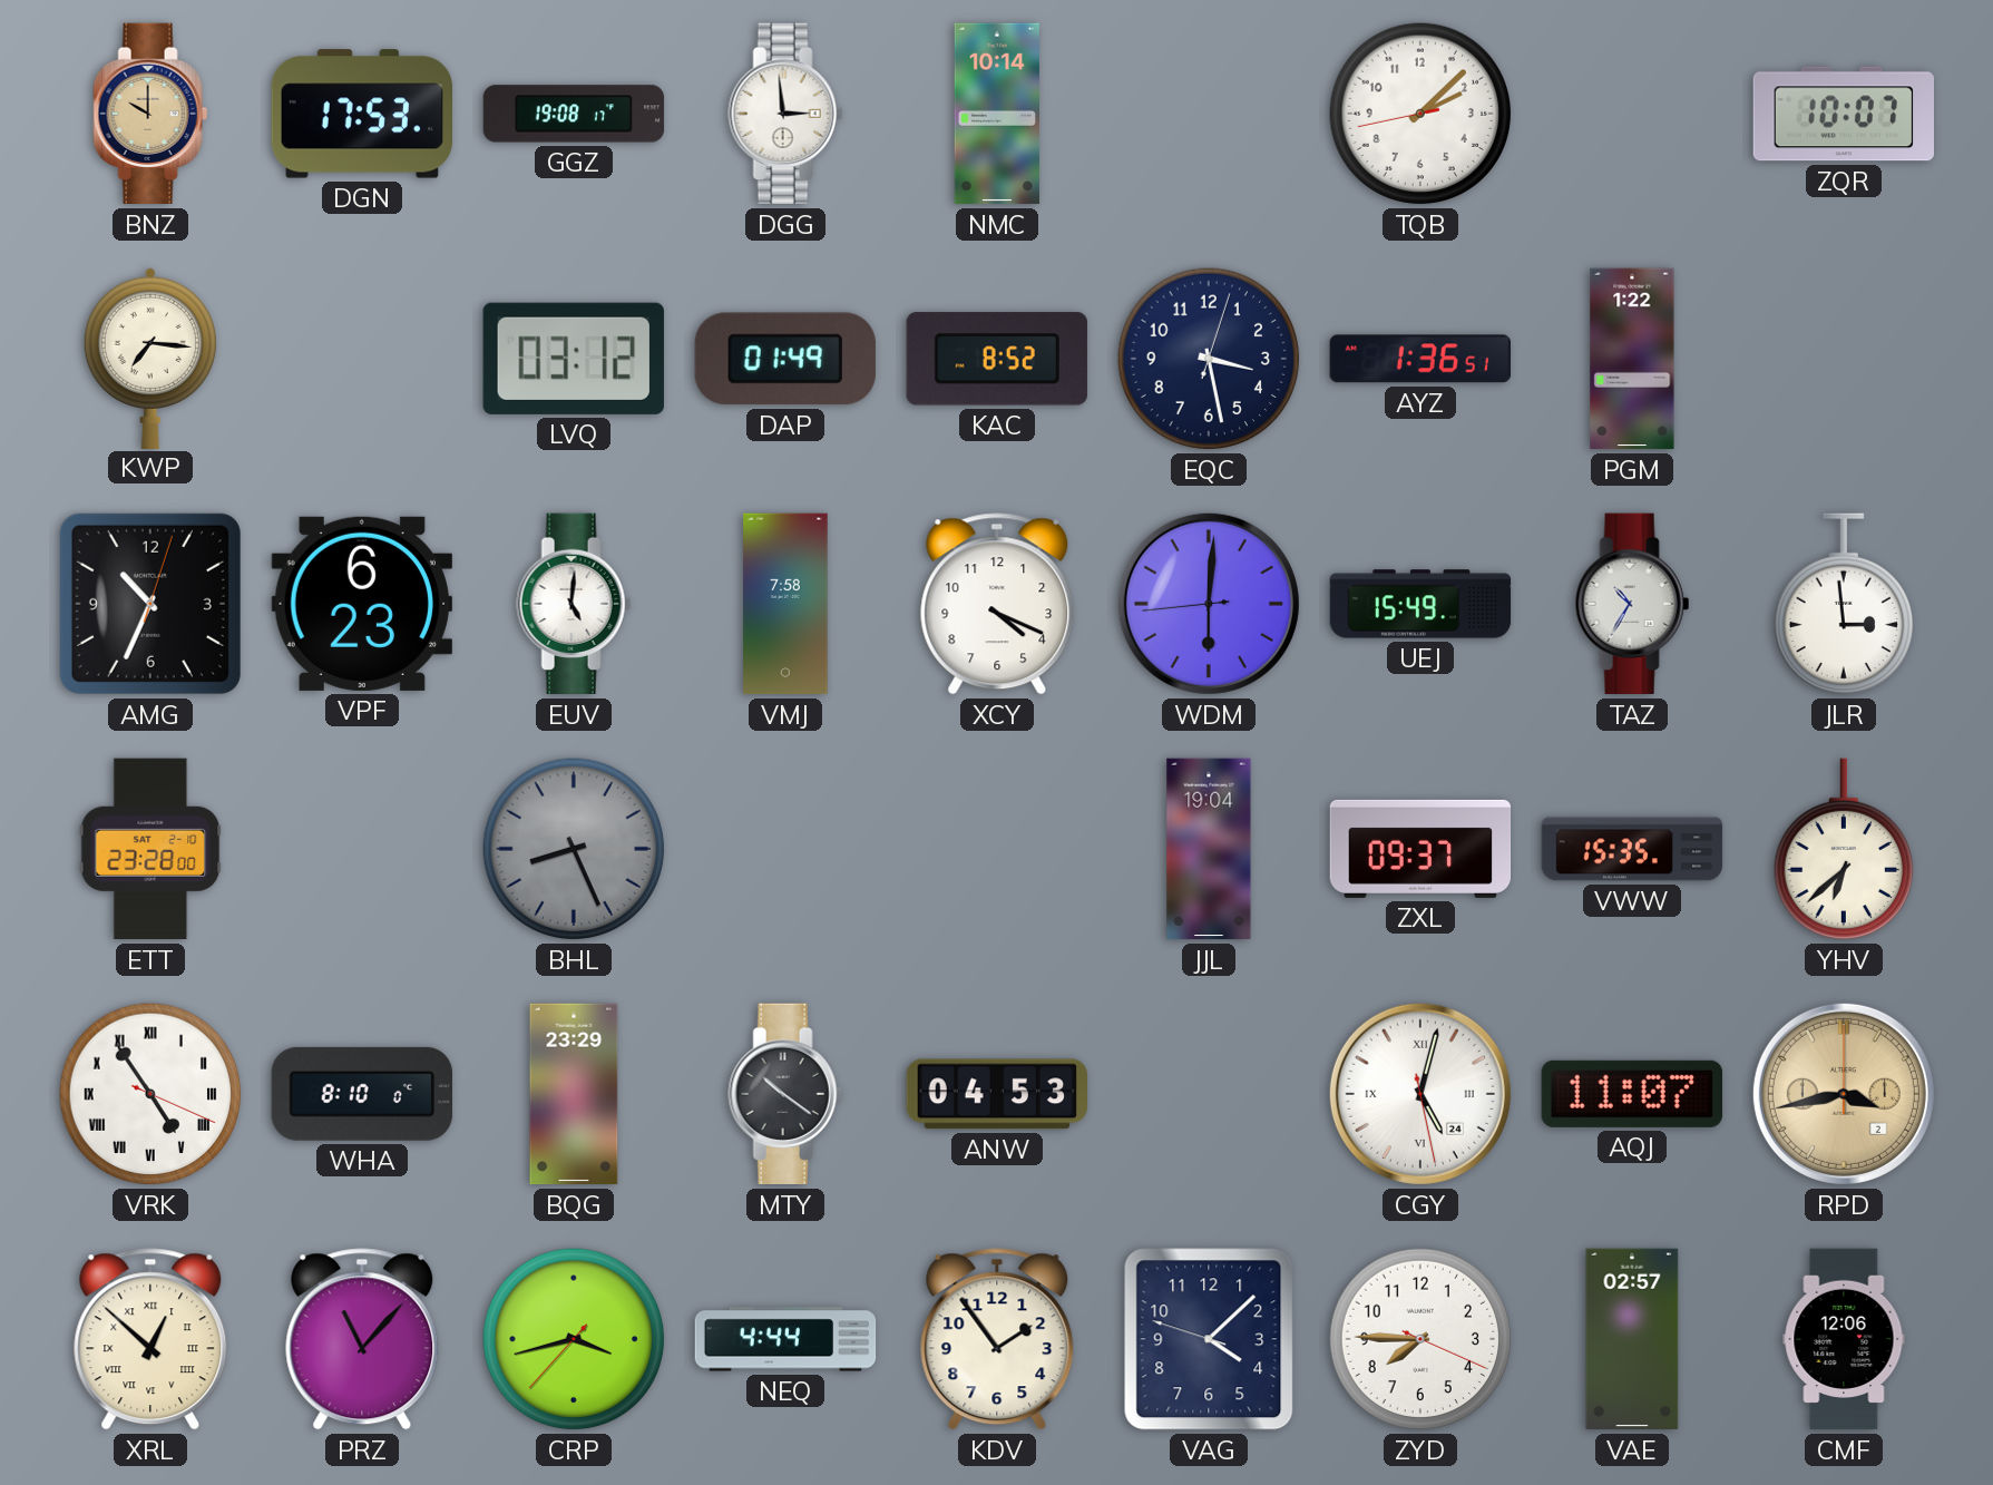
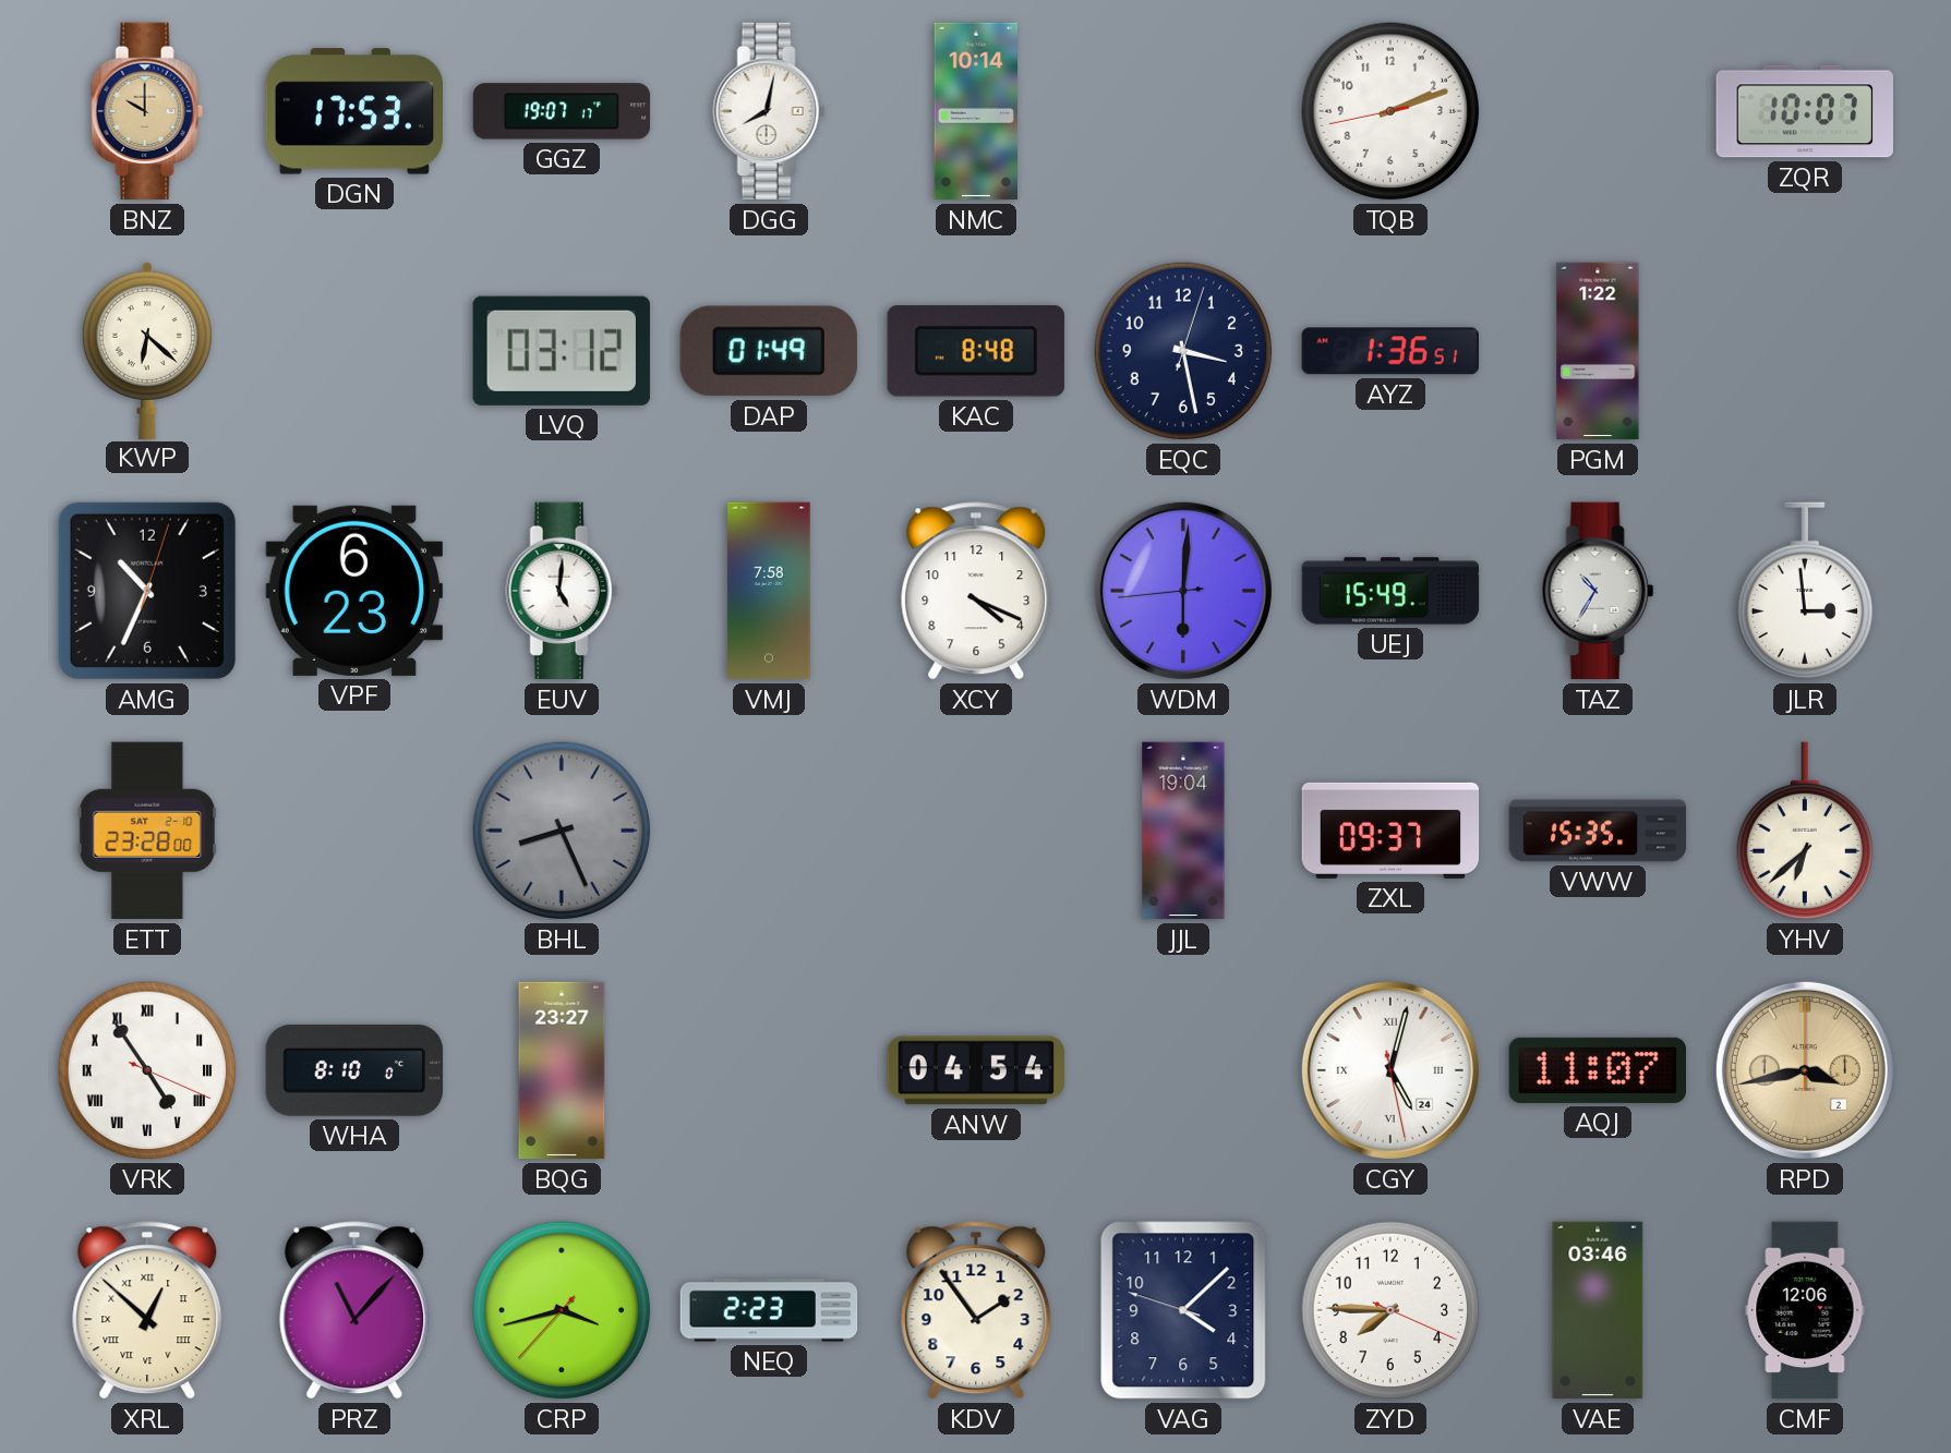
GGZ: 19:08 -> 19:07 (562, 111)
DGG: 2:59 -> 8:02 (769, 111)
TQB: 2:07 -> 2:11 (1390, 111)
KWP: 7:16 -> 6:22 (147, 350)
KAC: 8:52 -> 8:48 (976, 351)
BQG: 23:29 -> 23:27 (562, 1070)
MTY: 10:21 -> none (785, 1094)
ANW: 04:53 -> 04:54 (975, 1070)
NEQ: 4:44 -> 2:23 (769, 1310)
VAE: 02:57 -> 03:46 (1598, 1310)
